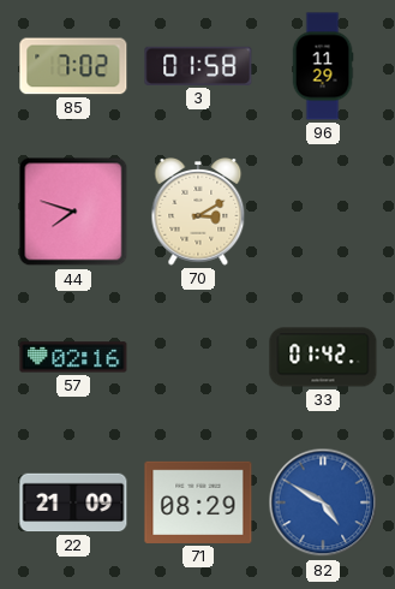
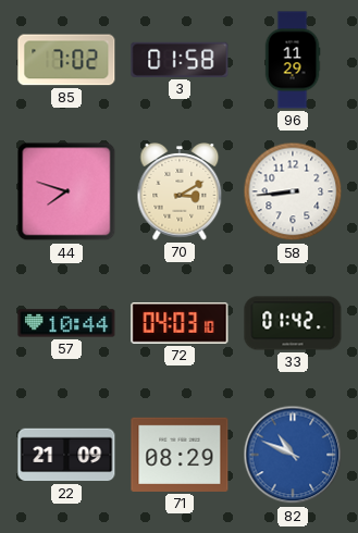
58: none -> 8:44 (293, 191)
57: 02:16 -> 10:44 (66, 323)
72: none -> 04:03 (180, 323)
82: 4:50 -> 10:49 (293, 455)
